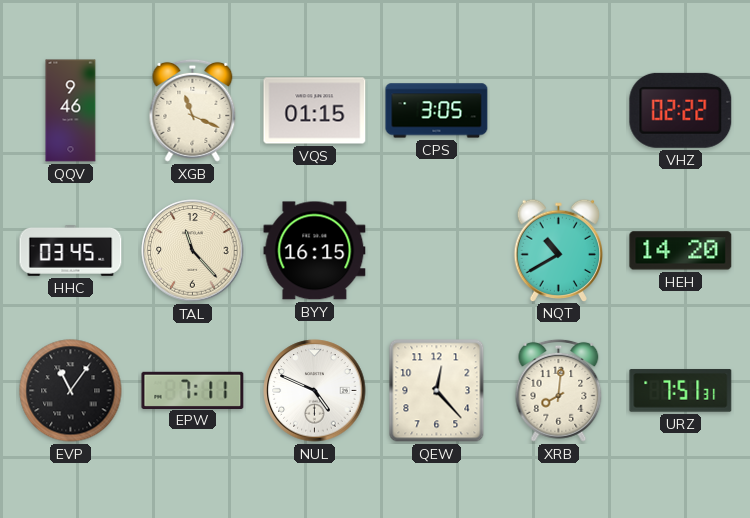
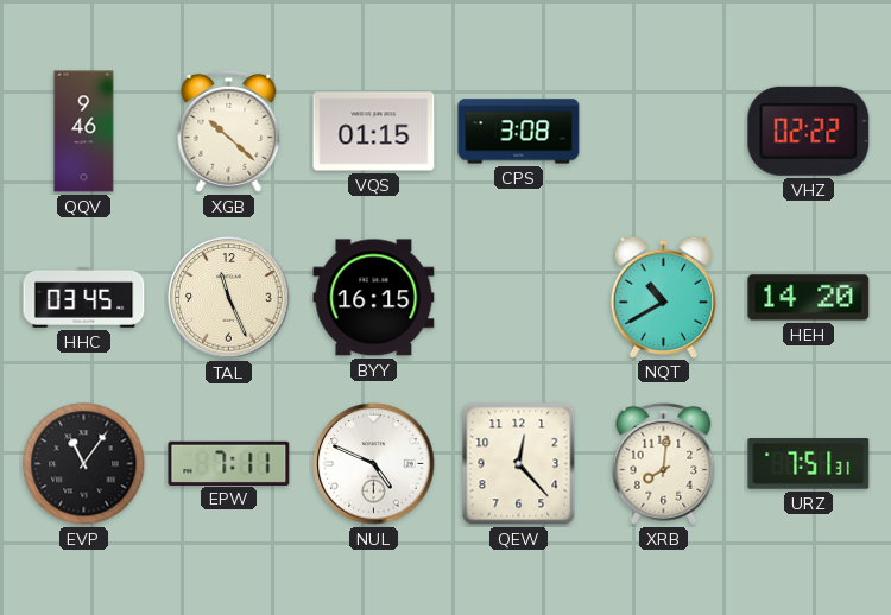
XGB: 11:19 -> 10:22 (229, 131)
CPS: 3:05 -> 3:08 (519, 132)
TAL: 11:23 -> 11:26 (229, 298)
